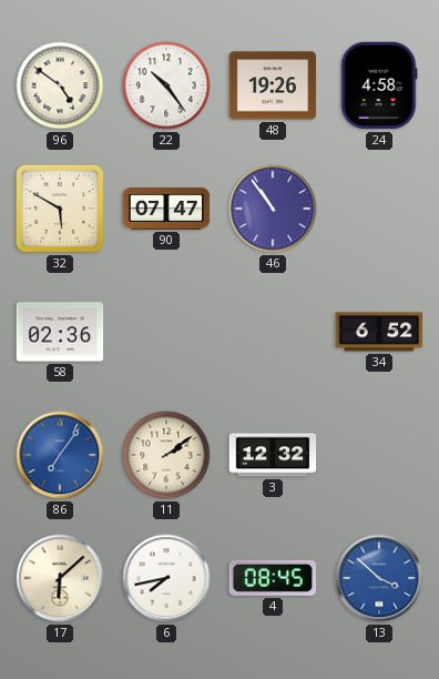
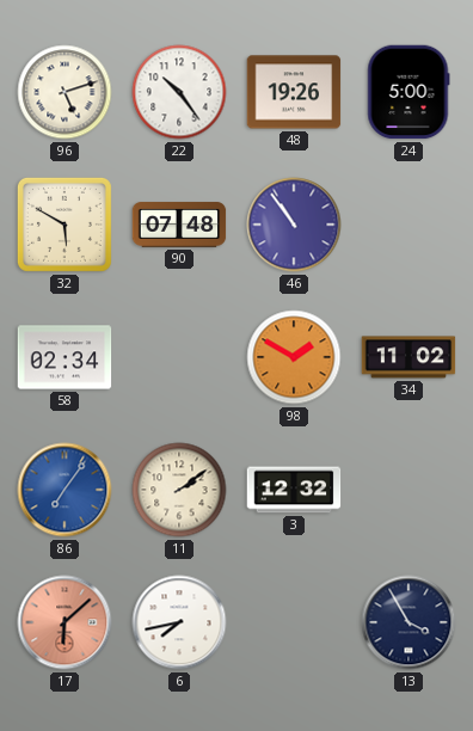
96: 4:51 -> 5:12 (64, 92)
24: 4:58 -> 5:00 (408, 92)
90: 07:47 -> 07:48 (179, 225)
58: 02:36 -> 02:34 (64, 357)
98: none -> 1:50 (294, 357)
34: 6:52 -> 11:02 (408, 357)
17 dial: cream -> salmon (64, 622)
4: 08:45 -> none (273, 578)
13: 3:52 -> 3:55 (408, 622)
13 dial: blue -> navy (408, 622)
